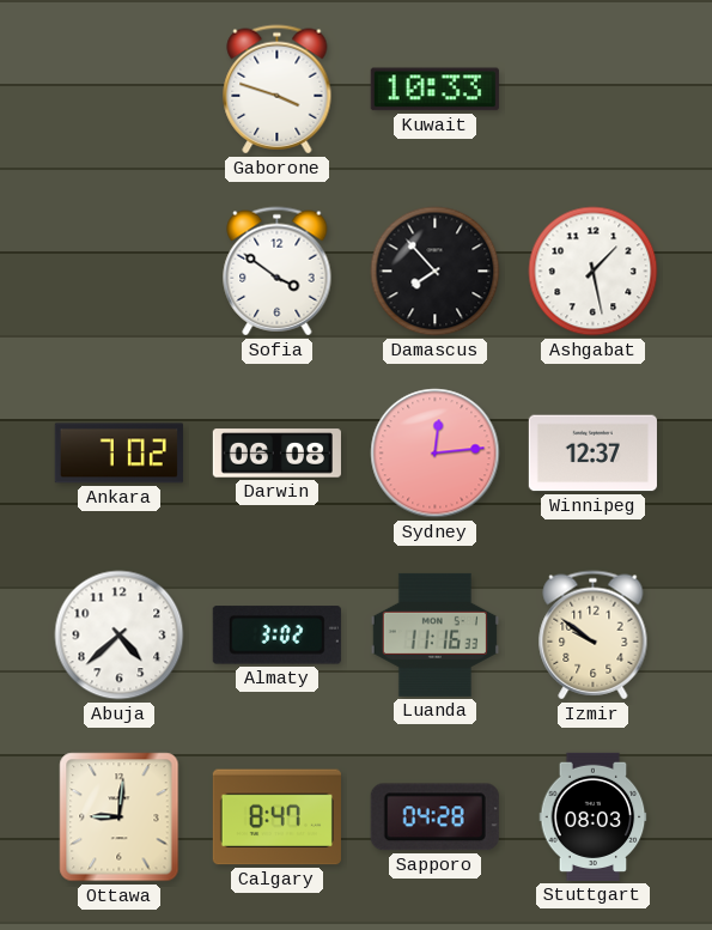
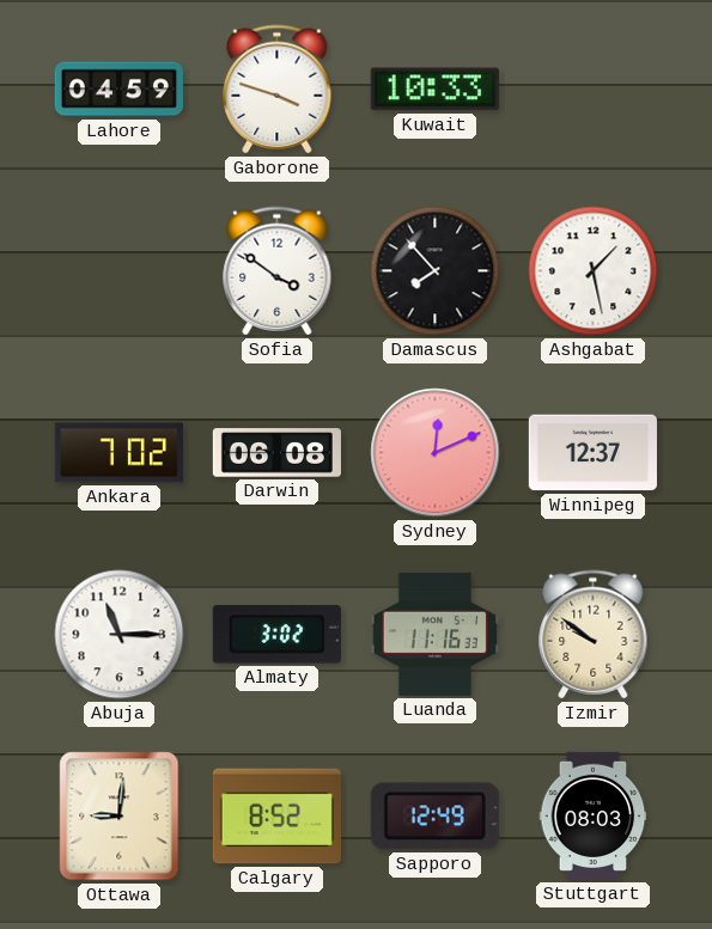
Lahore: none -> 04:59 (118, 90)
Sydney: 12:14 -> 12:11 (436, 453)
Abuja: 4:38 -> 11:15 (120, 635)
Calgary: 8:47 -> 8:52 (276, 817)
Sapporo: 04:28 -> 12:49 (434, 817)
